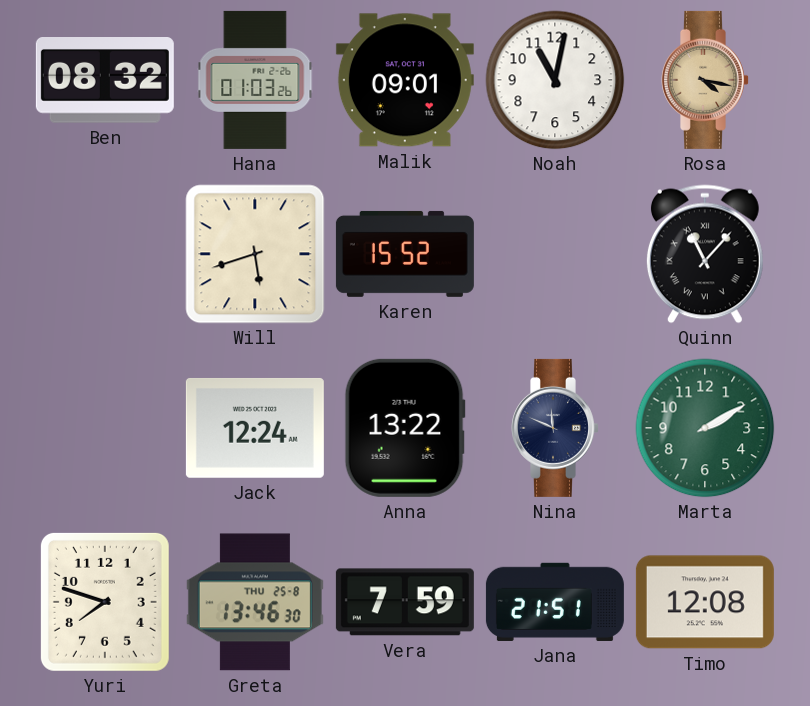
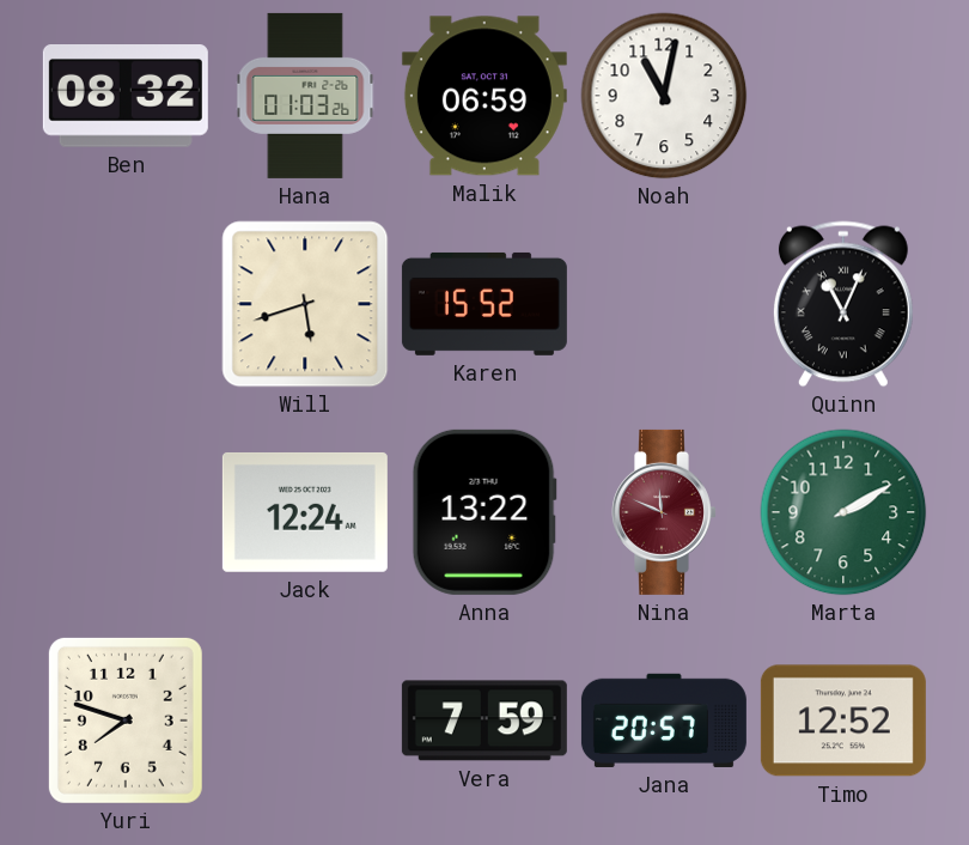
Malik: 09:01 -> 06:59 (484, 96)
Rosa: 4:17 -> none (706, 80)
Quinn: 11:07 -> 11:04 (843, 304)
Nina dial: navy -> burgundy (665, 512)
Greta: 13:46 -> none (255, 602)
Jana: 21:51 -> 20:57 (664, 721)
Timo: 12:08 -> 12:52 (843, 721)
